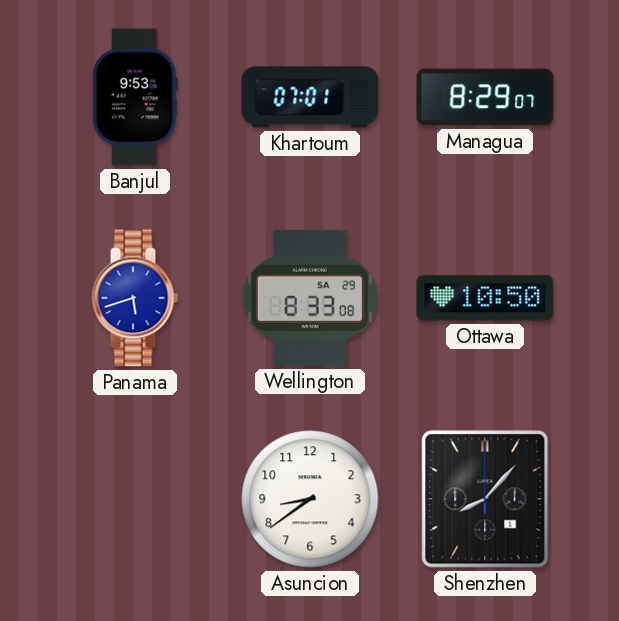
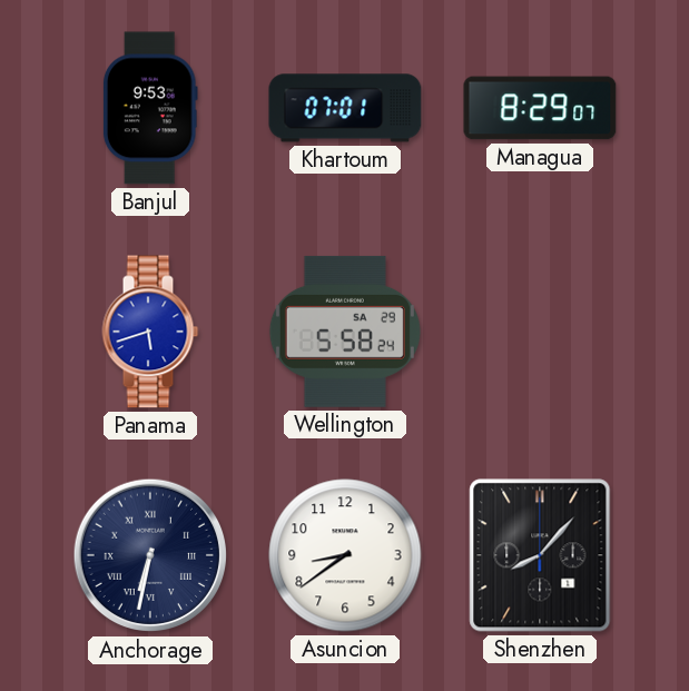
Wellington: 8:33 -> 5:58 (345, 332)
Ottawa: 10:50 -> none (485, 298)
Anchorage: none -> 6:32 (150, 555)
